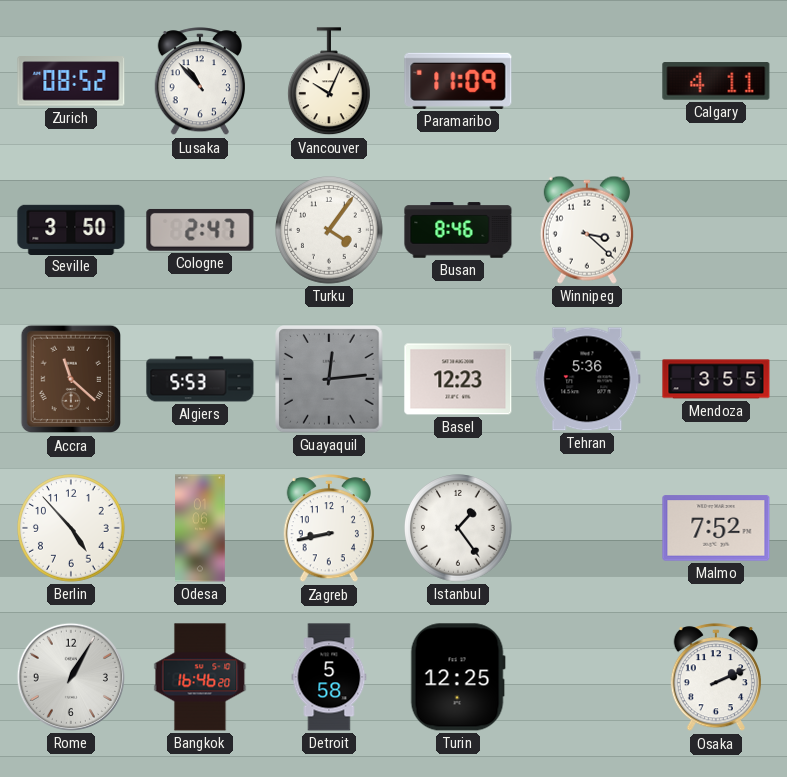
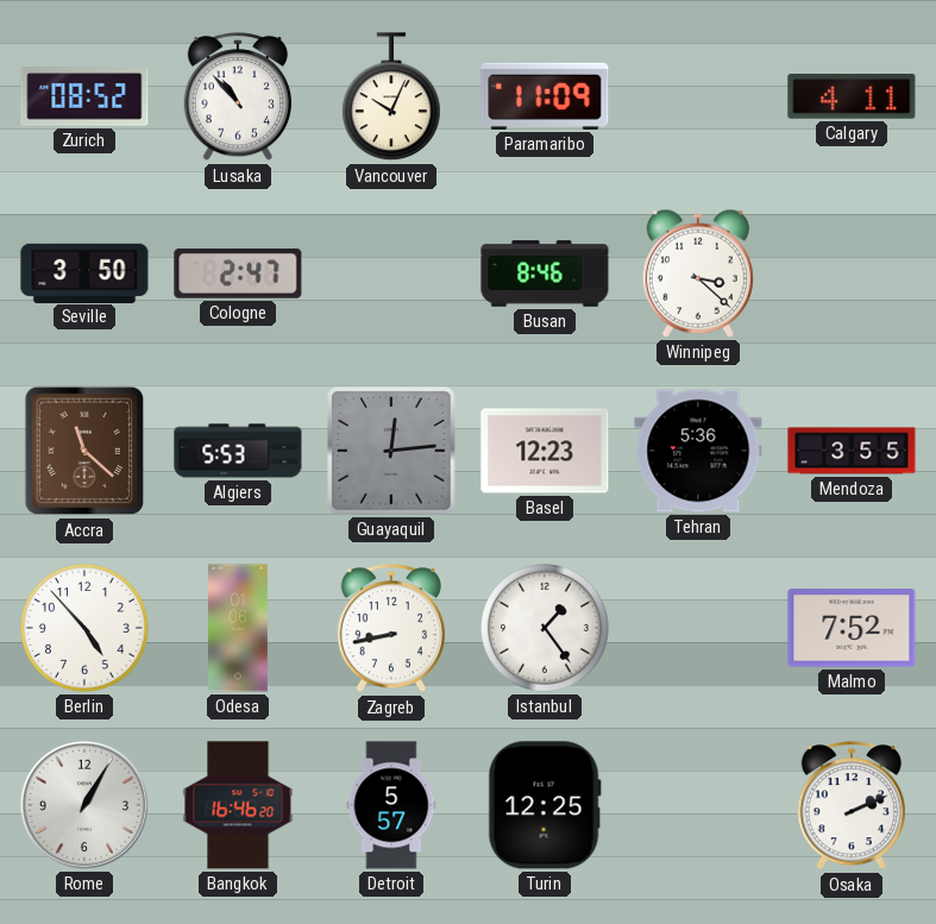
Turku: 4:06 -> none (330, 231)
Detroit: 5:58 -> 5:57 (391, 805)
